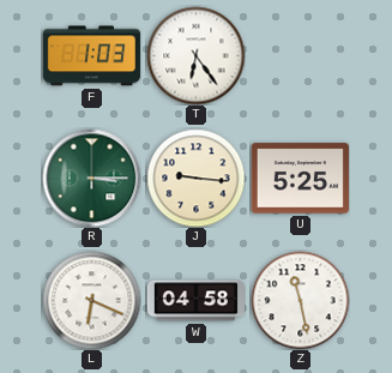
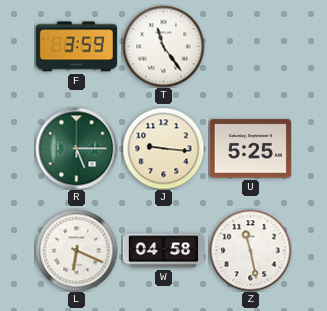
F: 1:03 -> 3:59 (76, 47)
T: 6:24 -> 11:24 (163, 46)
R: 3:15 -> 5:15 (76, 148)
